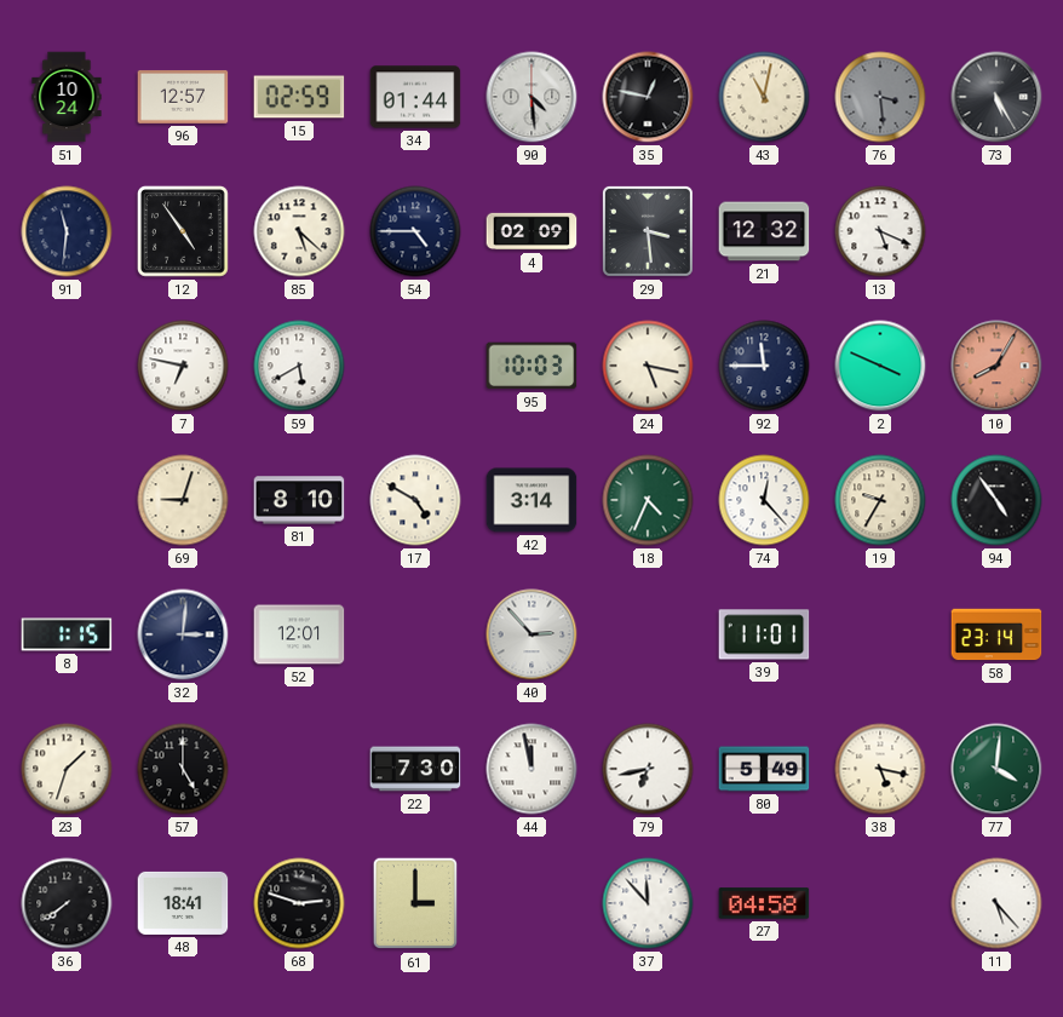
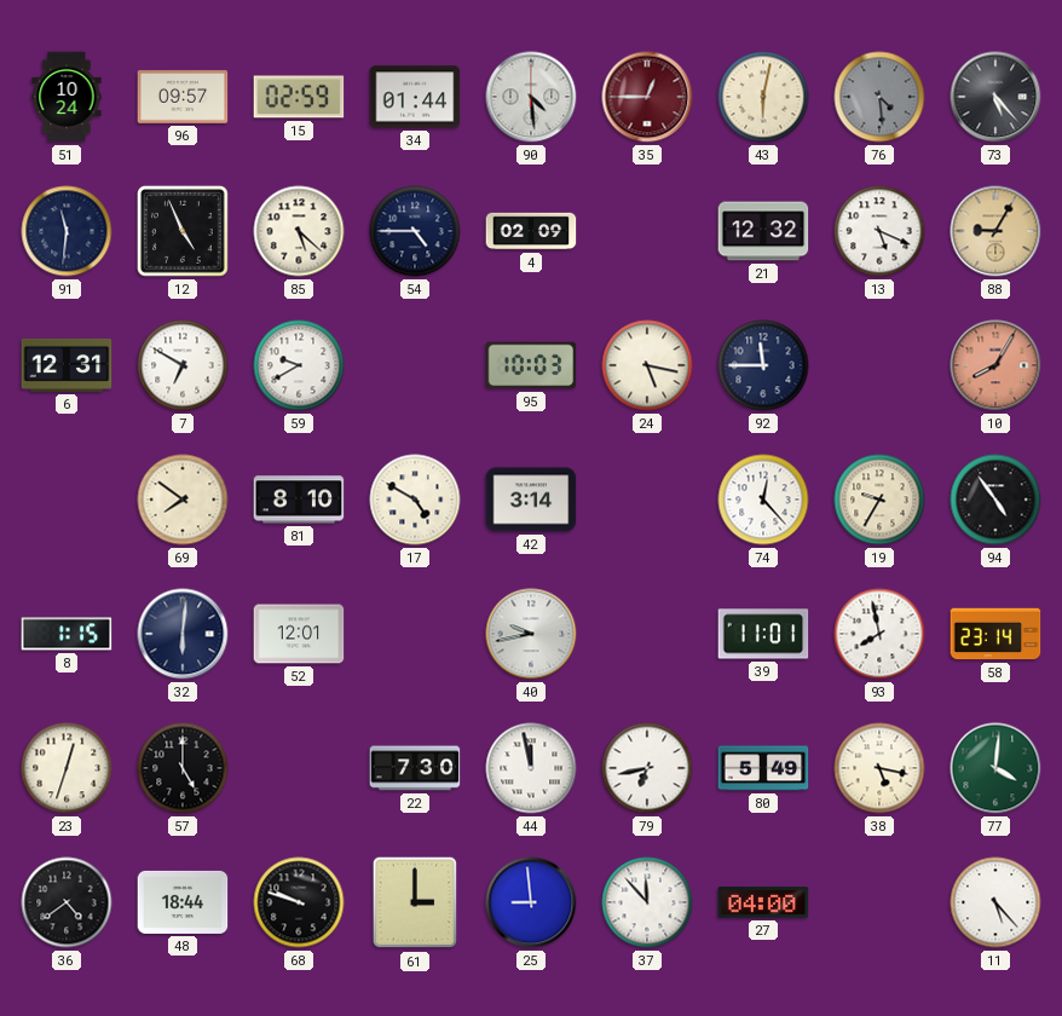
96: 12:57 -> 09:57 (183, 97)
35: 12:47 -> 12:45 (647, 97)
35 dial: black -> burgundy (647, 97)
43: 11:02 -> 6:02 (763, 97)
76: 3:29 -> 4:29 (879, 97)
73: 5:25 -> 5:23 (995, 97)
12: 4:54 -> 4:56 (184, 232)
29: 3:29 -> none (648, 231)
88: none -> 9:05 (995, 231)
6: none -> 12:31 (67, 365)
7: 6:47 -> 6:50 (183, 365)
59: 5:40 -> 9:40 (299, 365)
2: 3:49 -> none (880, 366)
69: 9:03 -> 7:51 (183, 500)
18: 4:34 -> none (648, 500)
32: 3:01 -> 6:01 (183, 634)
40: 2:53 -> 9:43 (531, 634)
93: none -> 7:58 (879, 634)
23: 1:33 -> 12:33 (67, 768)
36: 7:39 -> 4:39 (67, 902)
48: 18:41 -> 18:44 (183, 902)
68: 2:48 -> 9:48 (299, 902)
25: none -> 8:59 (531, 902)
27: 04:58 -> 04:00 (763, 902)
